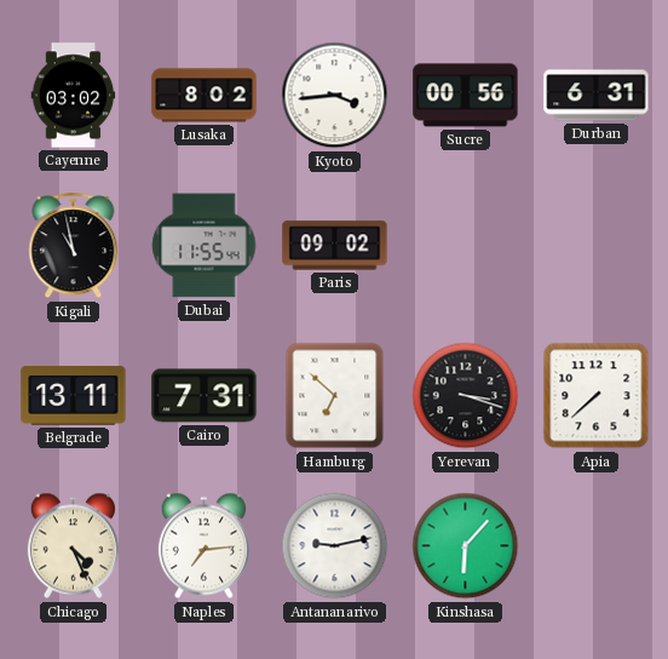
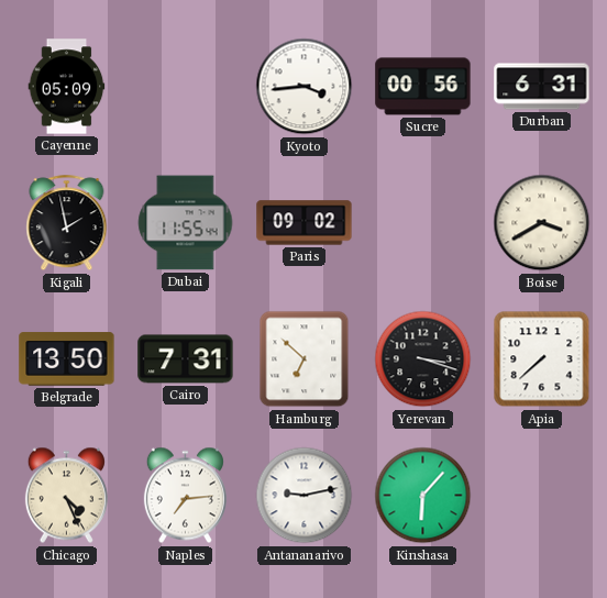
Cayenne: 03:02 -> 05:09 (67, 87)
Lusaka: 8:02 -> none (205, 96)
Kigali: 10:58 -> 1:58 (67, 223)
Boise: none -> 3:40 (542, 223)
Belgrade: 13:11 -> 13:50 (67, 359)
